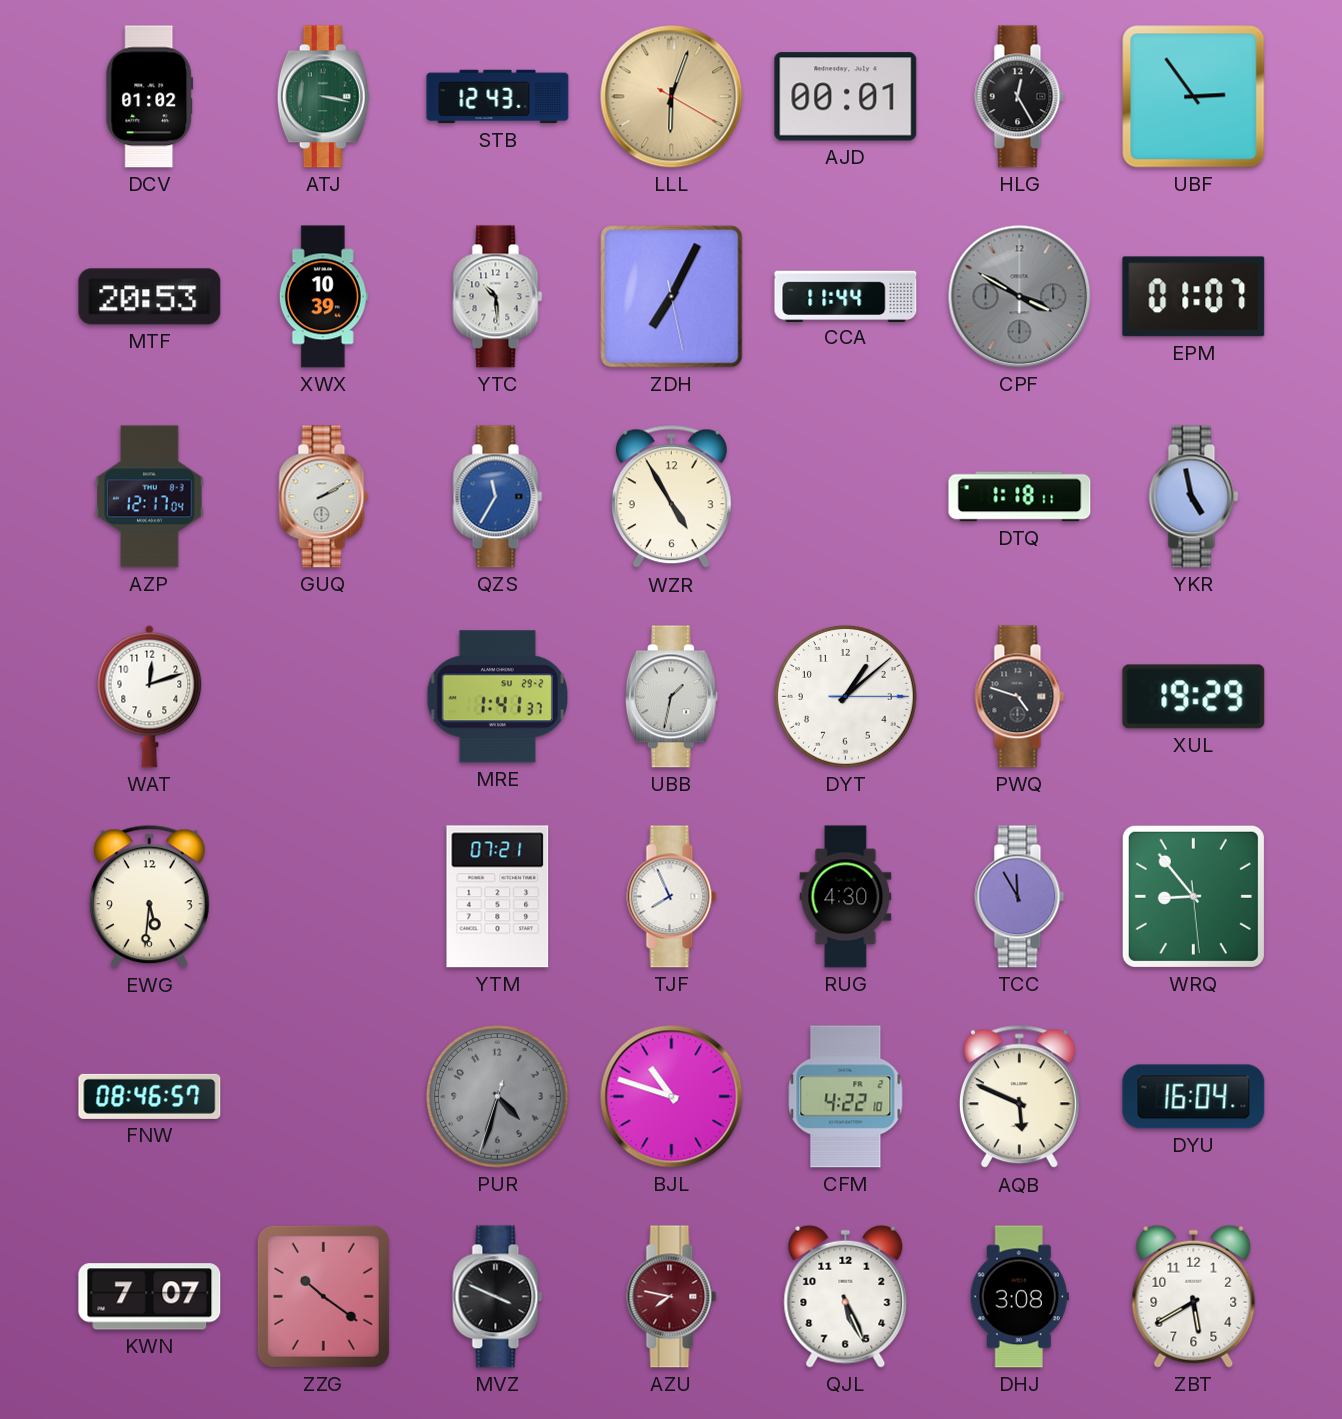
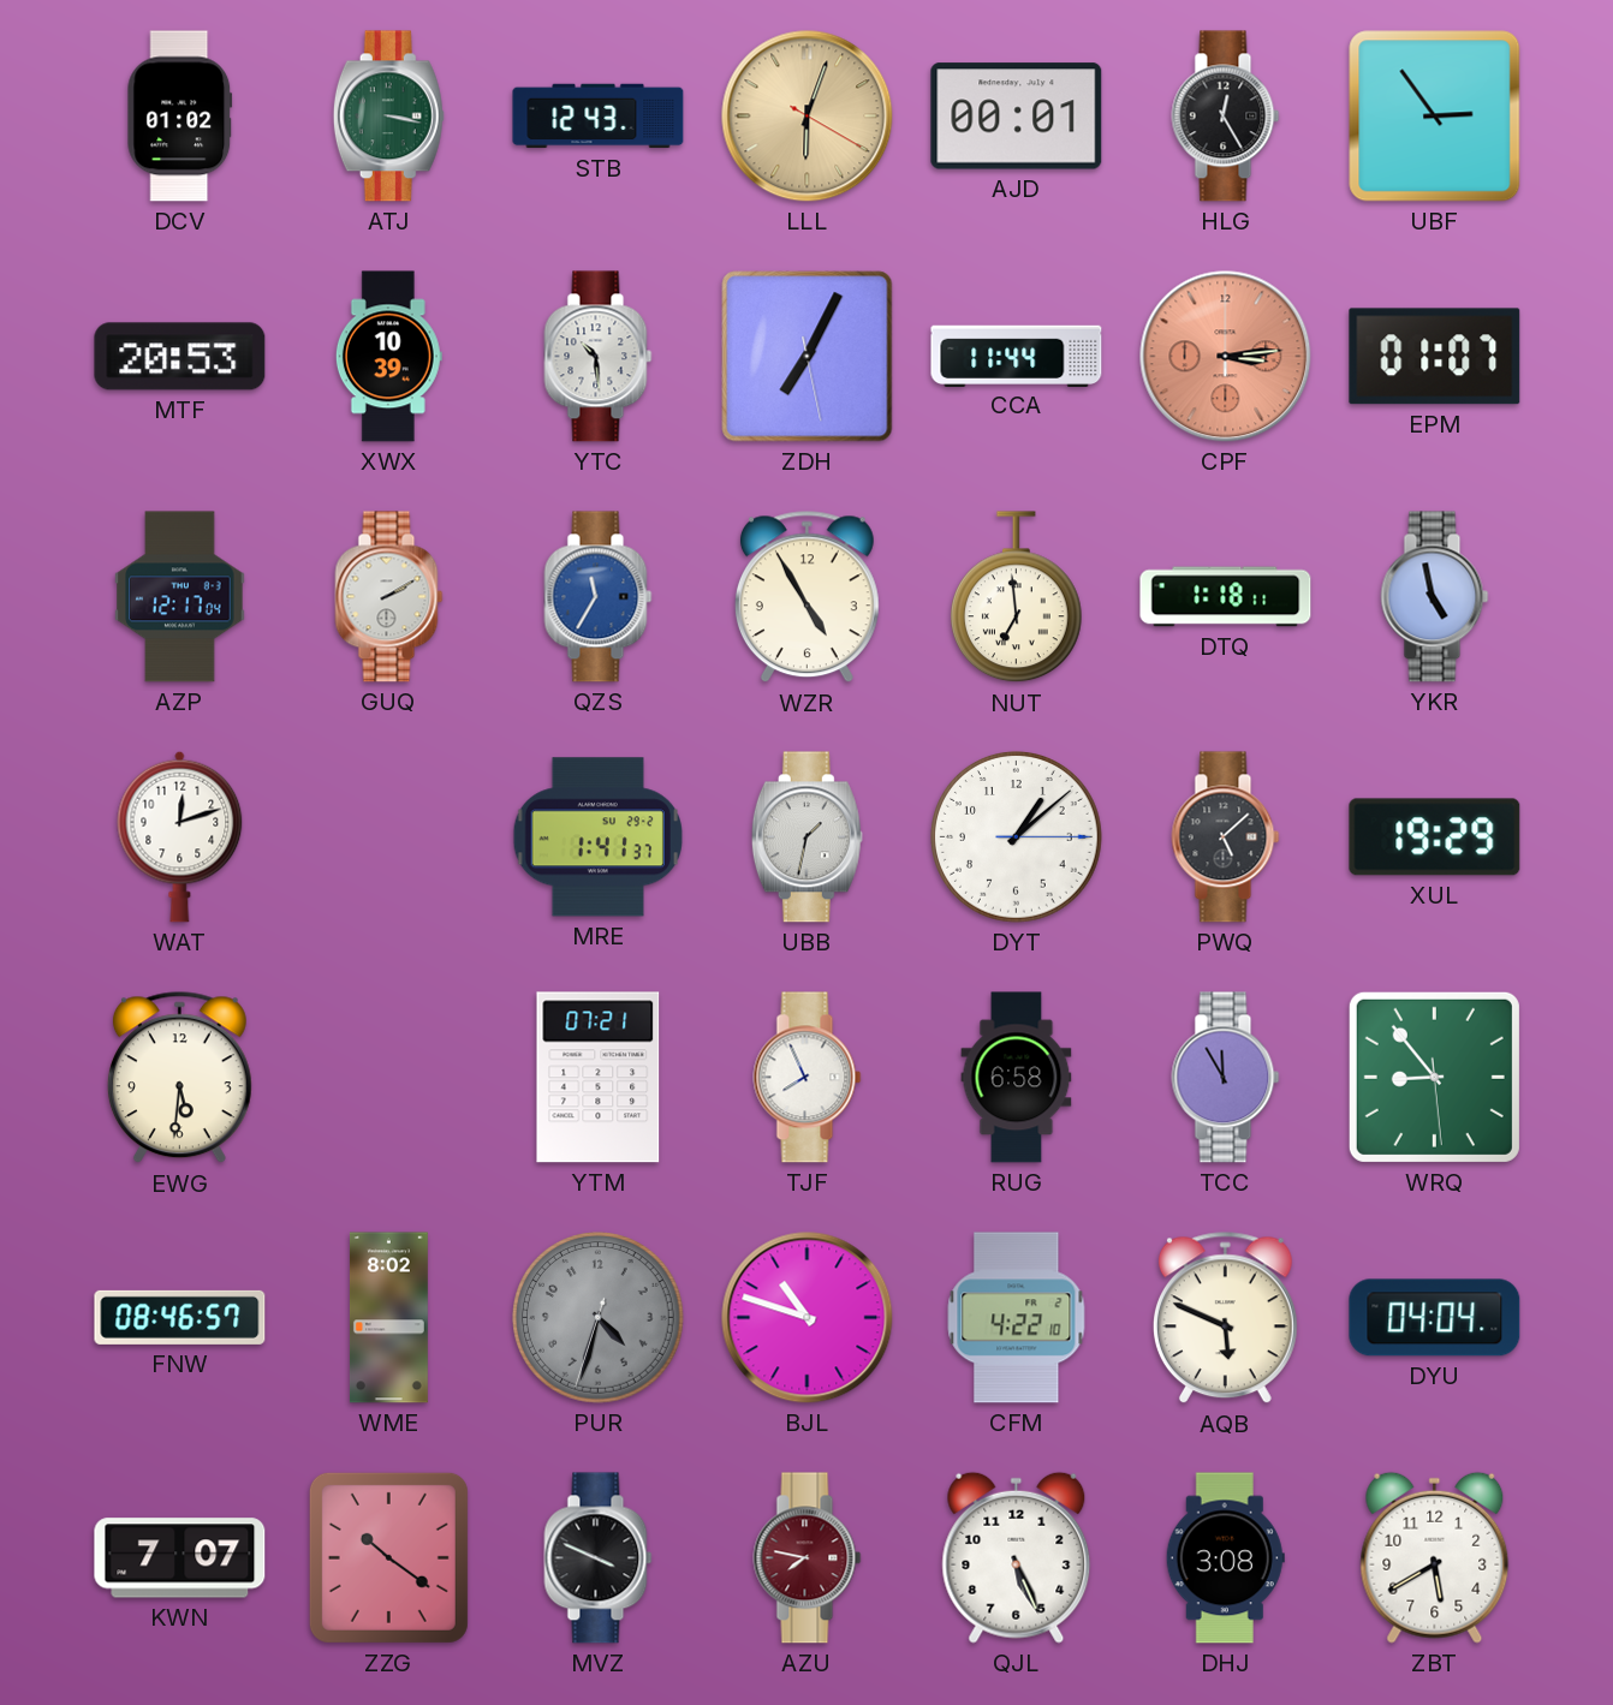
CPF: 3:50 -> 3:14 (1226, 357)
CPF dial: grey -> salmon (1226, 357)
NUT: none -> 6:59 (1016, 597)
PWQ: 4:48 -> 5:08 (1226, 837)
RUG: 4:30 -> 6:58 (1017, 1078)
WME: none -> 8:02 (388, 1318)
DYU: 16:04 -> 04:04 (1435, 1318)
